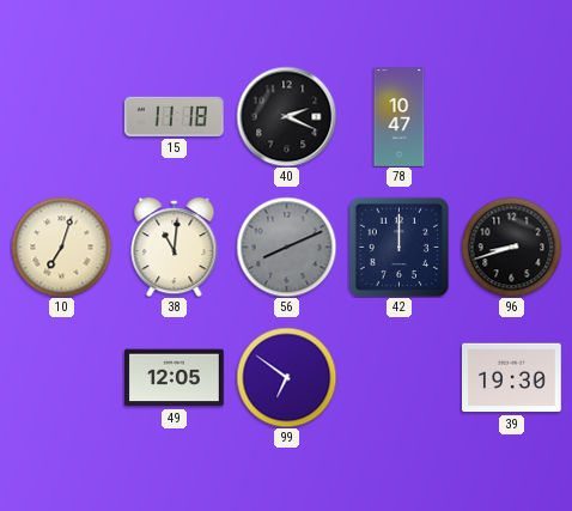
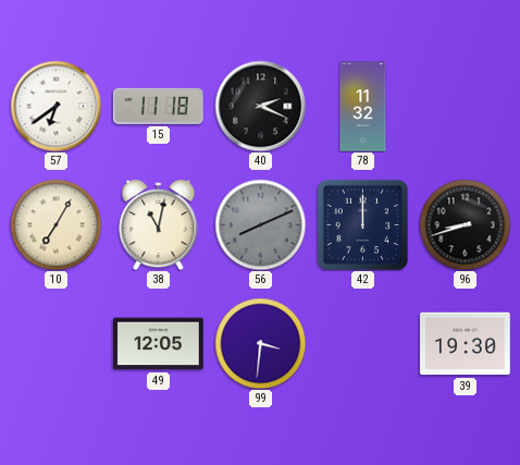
57: none -> 6:39 (55, 106)
78: 10:47 -> 11:32 (363, 107)
10: 7:03 -> 7:05 (55, 224)
38: 11:01 -> 11:02 (159, 224)
99: 6:51 -> 3:31 (260, 343)
